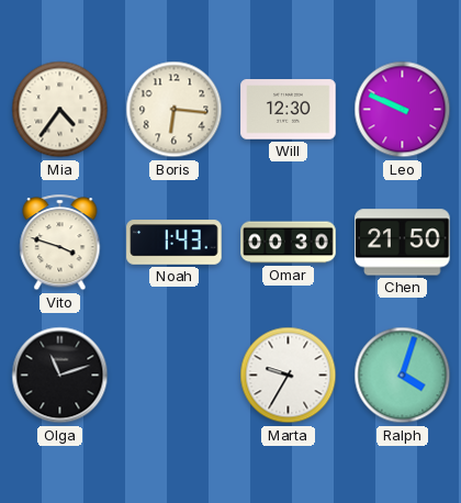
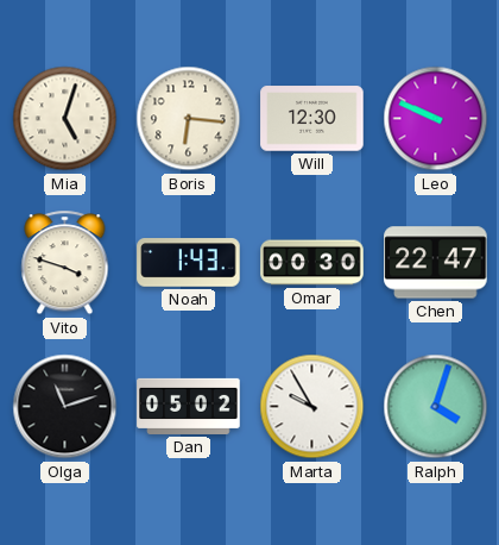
Mia: 4:36 -> 5:03 (65, 119)
Chen: 21:50 -> 22:47 (436, 263)
Dan: none -> 05:02 (189, 406)
Marta: 9:35 -> 9:55 (312, 407)
